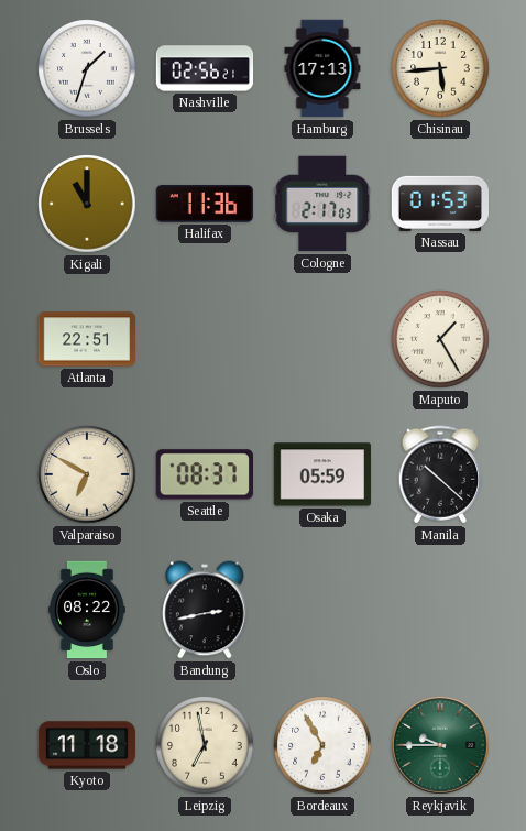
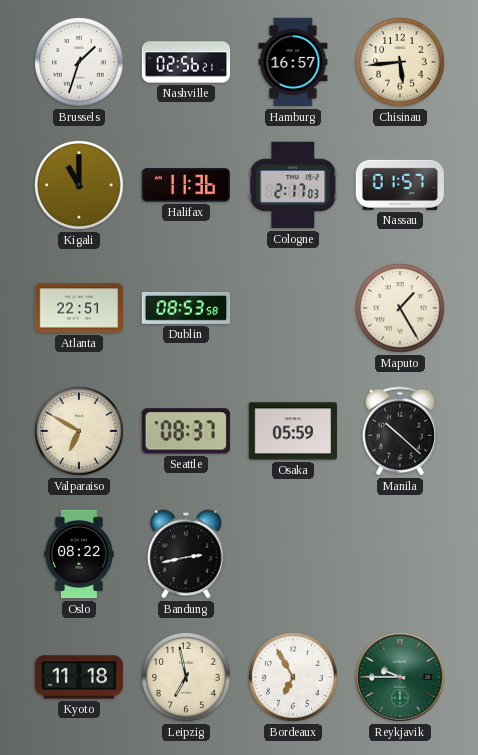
Hamburg: 17:13 -> 16:57 (293, 62)
Nassau: 01:53 -> 01:57 (399, 185)
Dublin: none -> 08:53 (186, 309)
